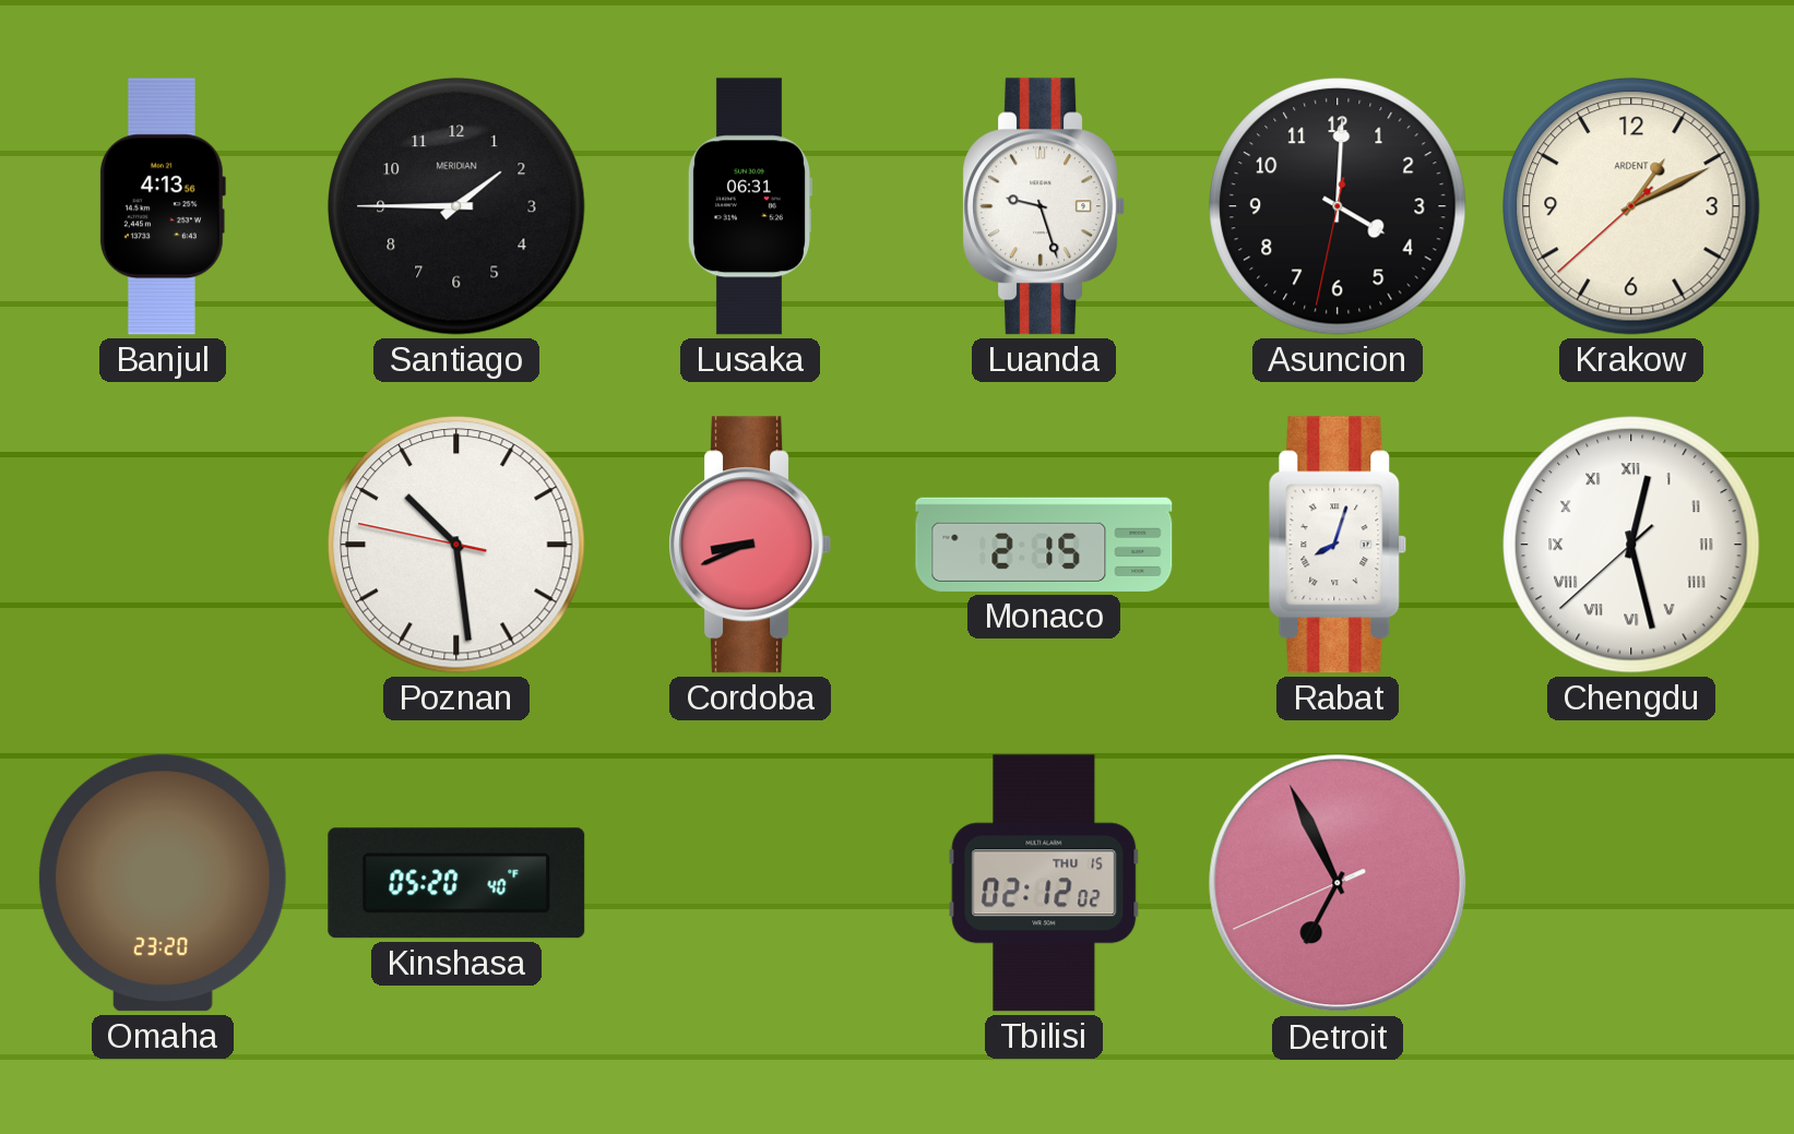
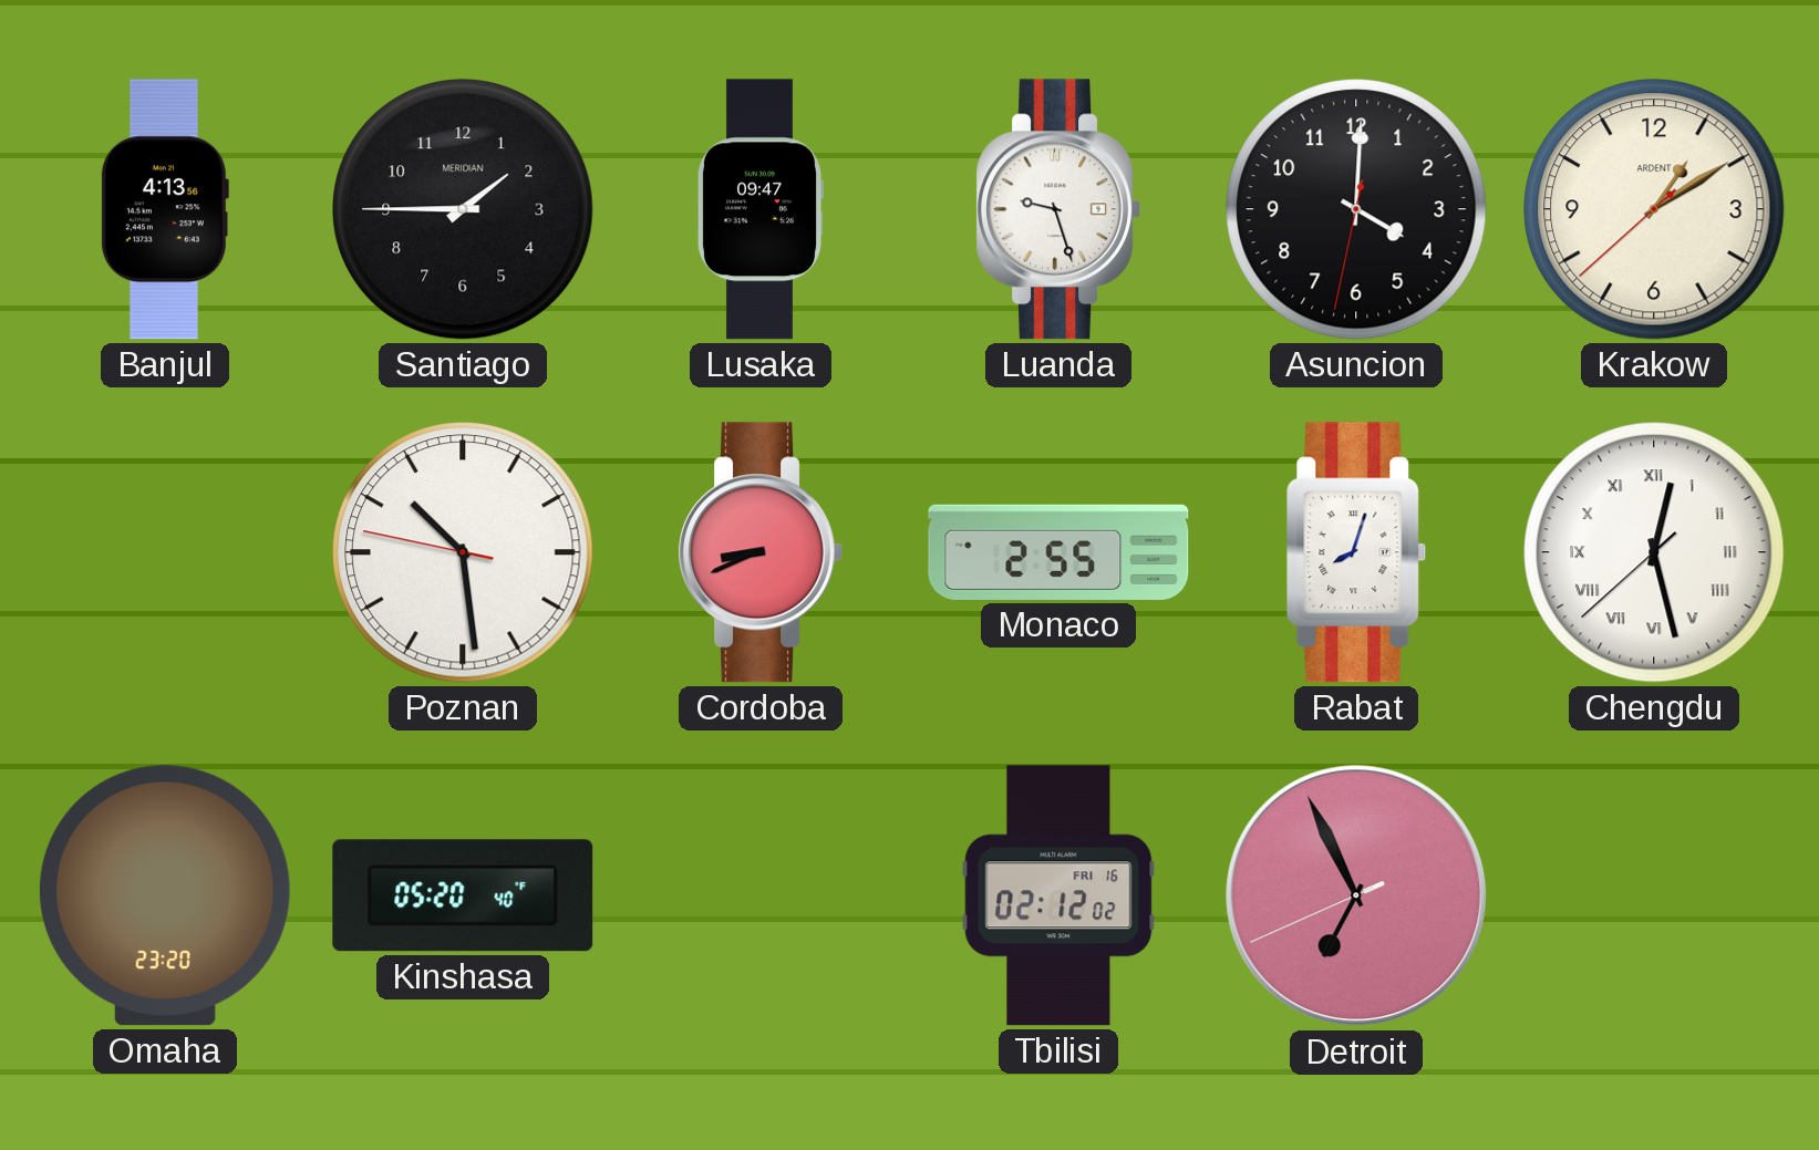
Lusaka: 06:31 -> 09:47 (759, 209)
Krakow: 1:10 -> 1:09 (1654, 209)
Monaco: 2:15 -> 2:55 (1058, 552)
Tbilisi date: THU 15 -> FRI 16 (1058, 895)
